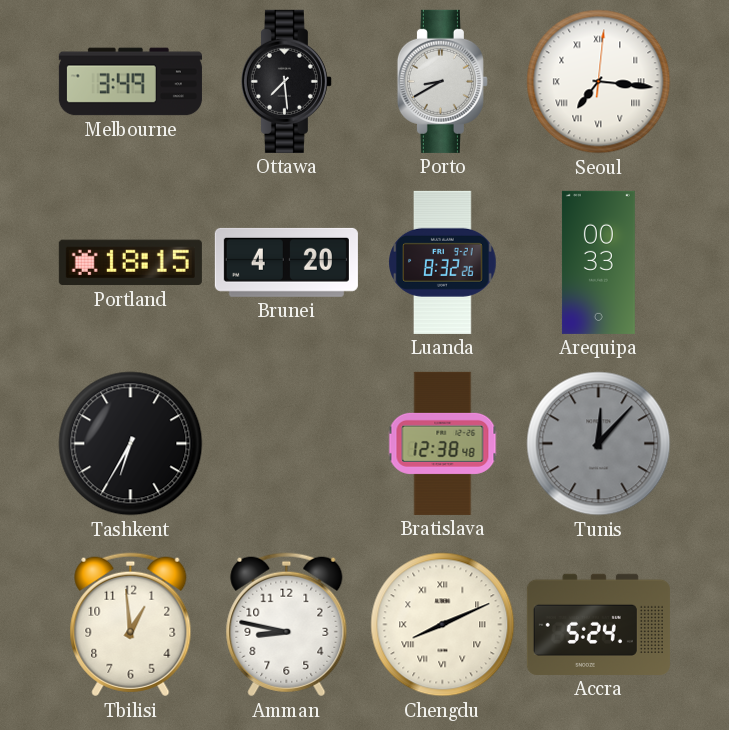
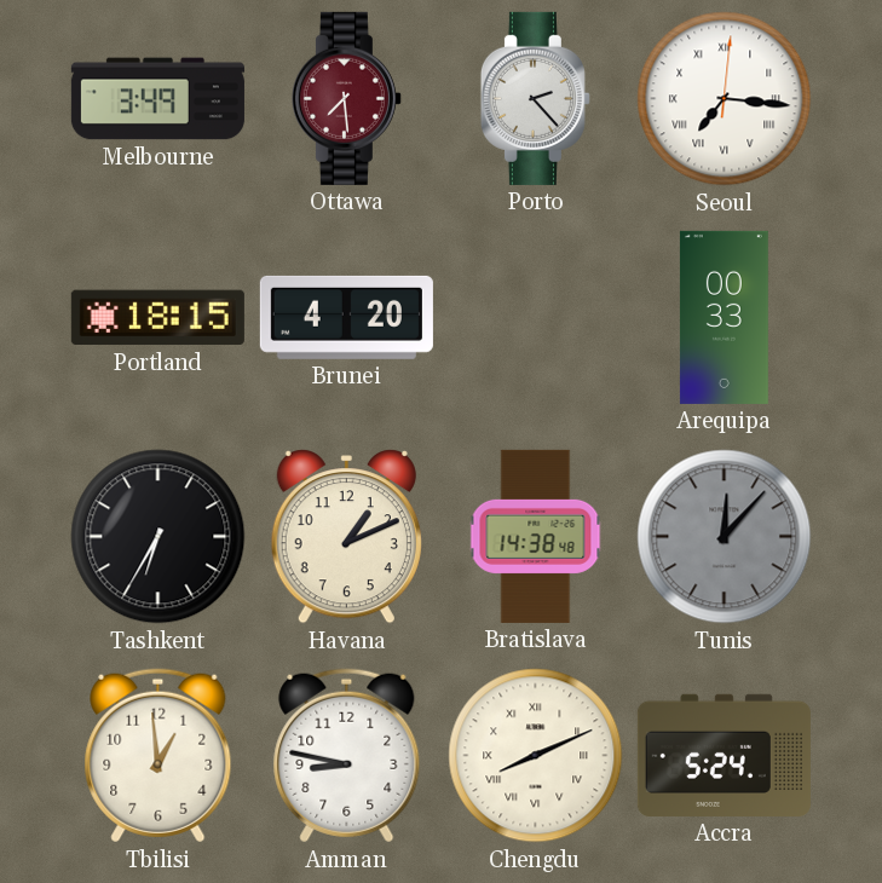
Ottawa dial: black -> burgundy (346, 98)
Porto: 8:40 -> 2:23 (535, 98)
Luanda: 8:32 -> none (443, 262)
Havana: none -> 1:11 (346, 537)
Bratislava: 12:38 -> 14:38 (536, 536)
